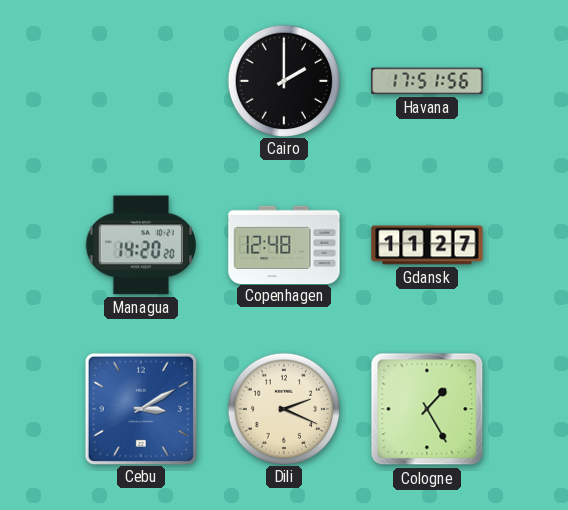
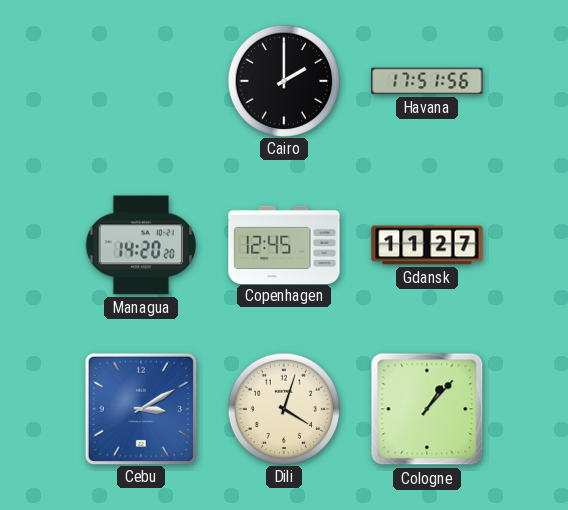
Copenhagen: 12:48 -> 12:45 (284, 244)
Dili: 2:19 -> 4:03 (283, 408)
Cologne: 1:25 -> 1:07 (427, 409)
